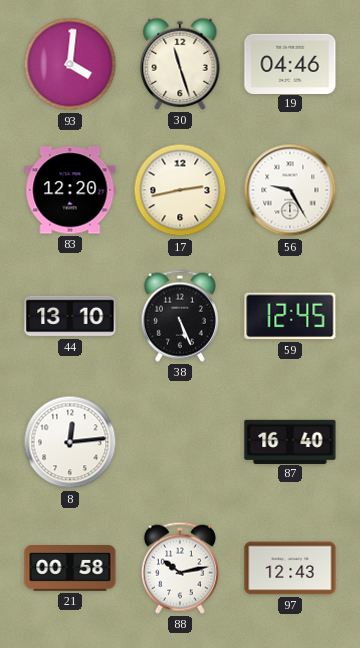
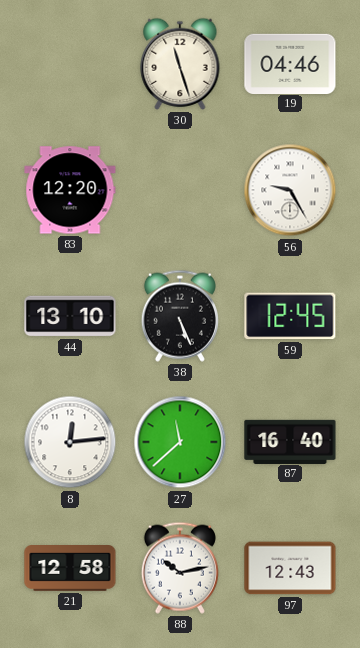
93: 4:01 -> none (70, 64)
17: 2:43 -> none (180, 190)
27: none -> 11:38 (180, 442)
21: 00:58 -> 12:58 (70, 569)
